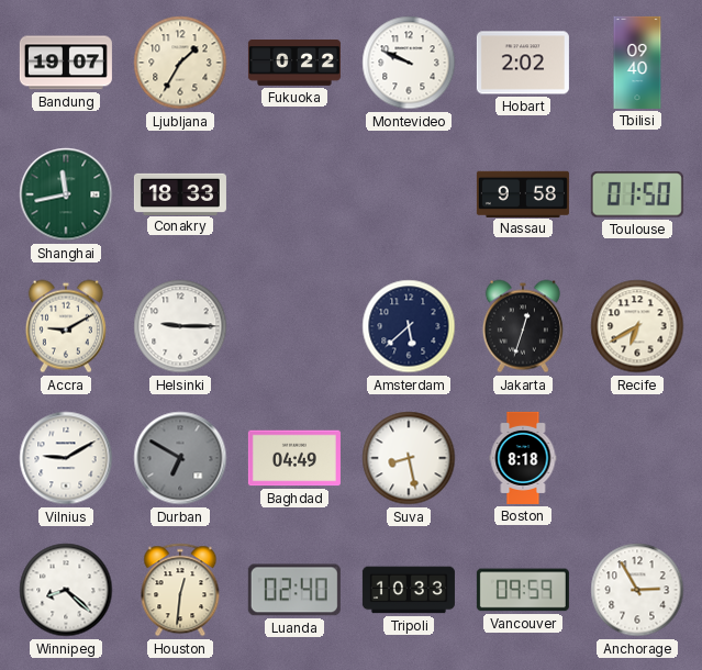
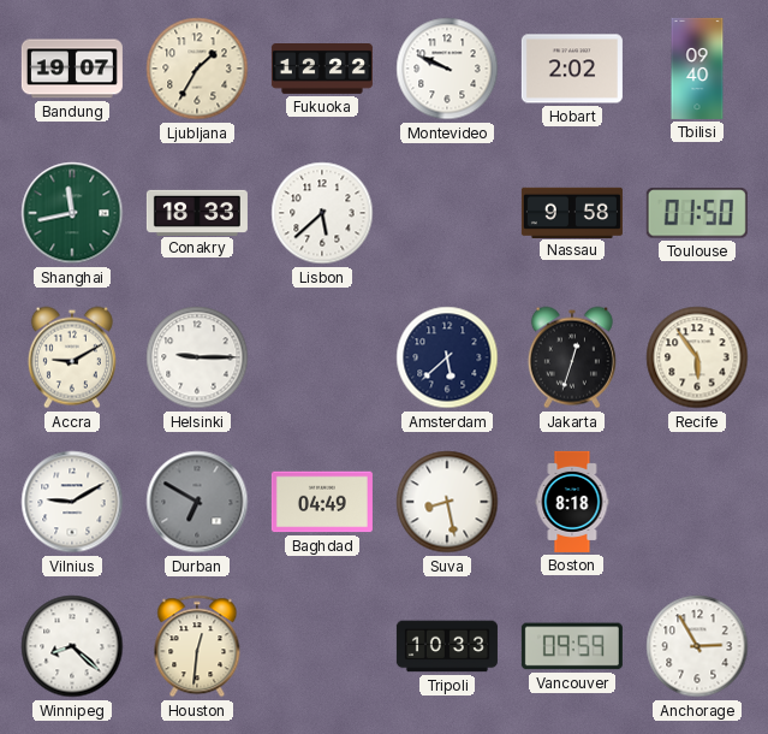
Fukuoka: 0:22 -> 12:22 (322, 70)
Lisbon: none -> 5:38 (322, 213)
Recife: 6:40 -> 5:54 (697, 357)
Luanda: 02:40 -> none (294, 590)
